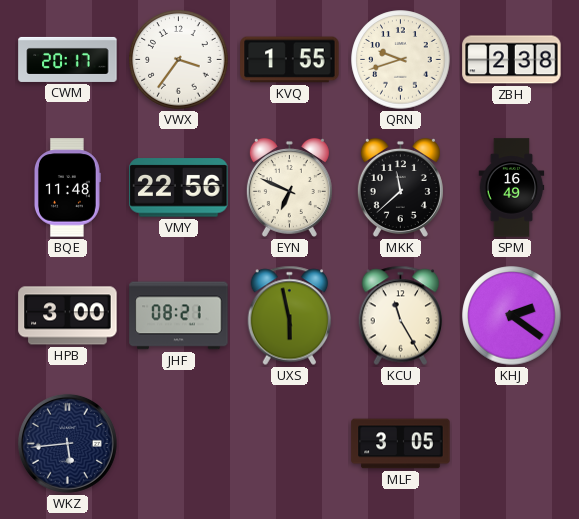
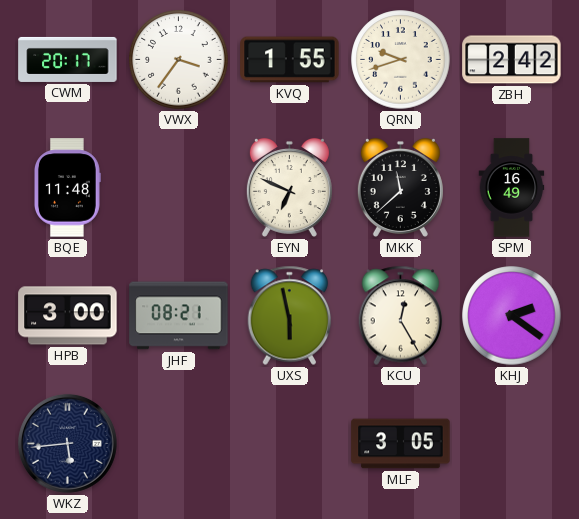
ZBH: 2:38 -> 2:42 (512, 60)
VMY: 22:56 -> none (179, 188)
KCU: 11:25 -> 12:25 (401, 316)
